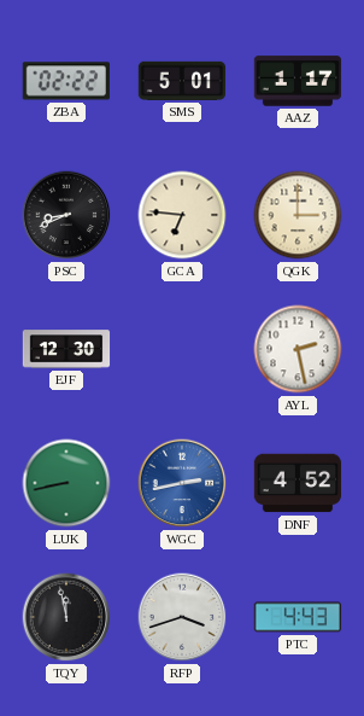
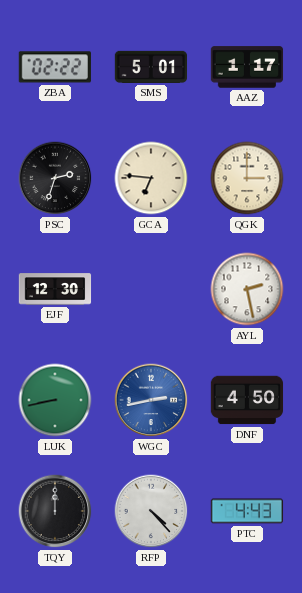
PSC: 8:41 -> 2:33 (55, 178)
DNF: 4:52 -> 4:50 (247, 400)
TQY: 11:58 -> 12:00 (55, 511)
RFP: 3:42 -> 4:23 (151, 511)
